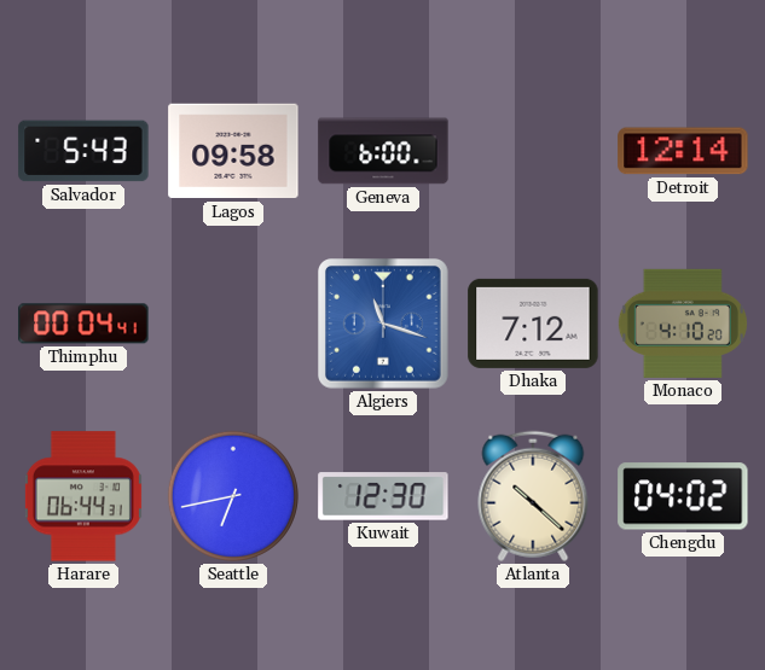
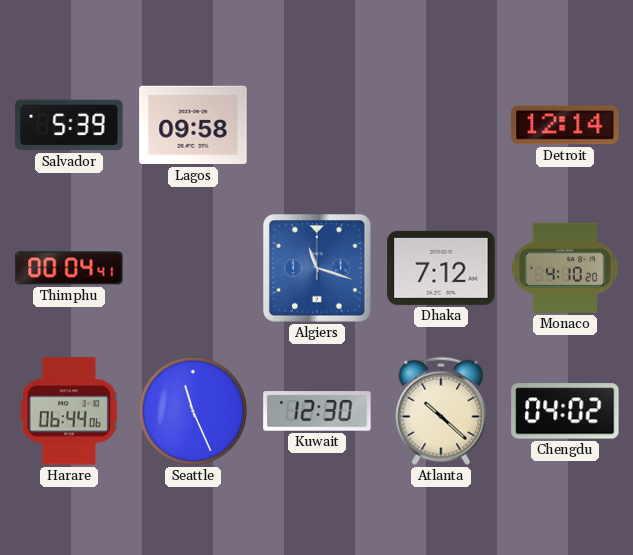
Salvador: 5:43 -> 5:39 (69, 125)
Geneva: 6:00 -> none (383, 151)
Harare: 06:44:31 -> 06:44:06 (69, 411)
Seattle: 6:43 -> 11:26 (193, 411)
